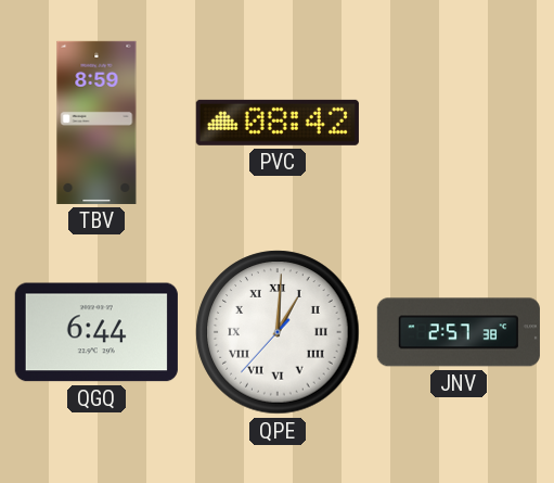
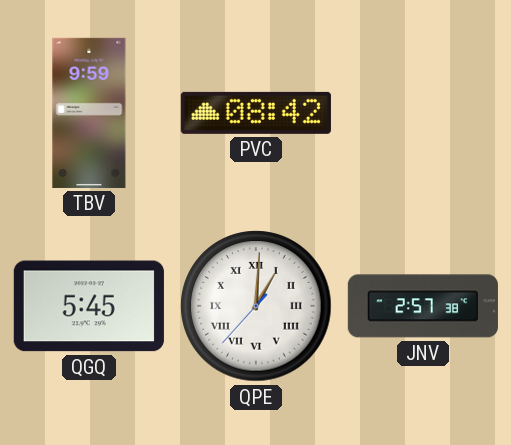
TBV: 8:59 -> 9:59 (89, 113)
QGQ: 6:44 -> 5:45 (89, 306)
